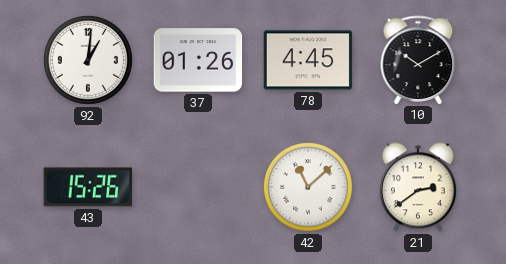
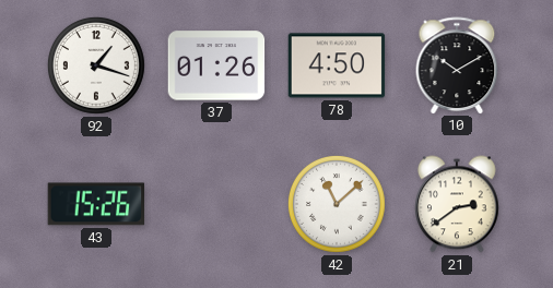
92: 1:01 -> 1:18 (96, 65)
78: 4:45 -> 4:50 (337, 65)
